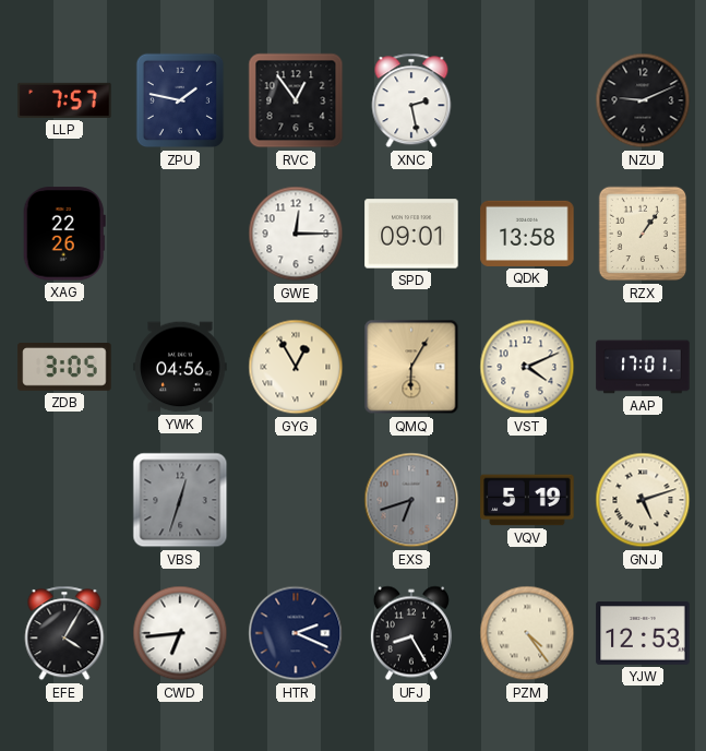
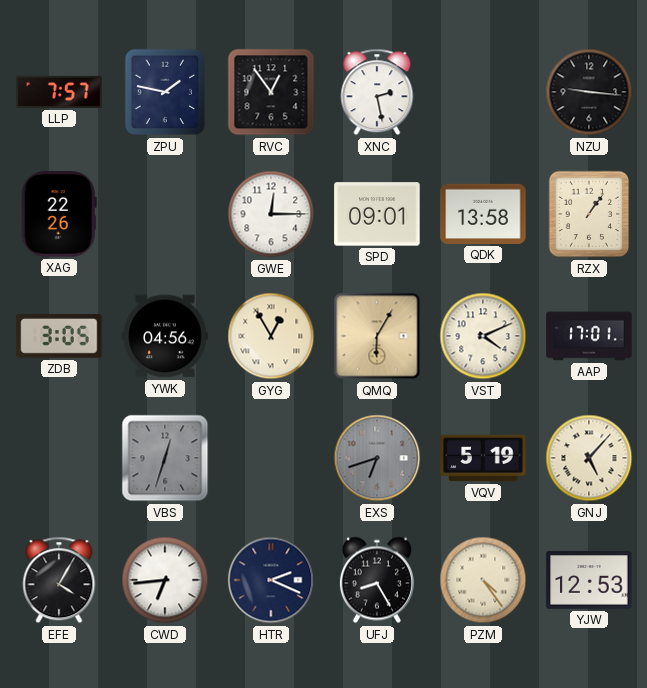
NZU: 9:11 -> 9:16 (589, 92)
GNJ: 5:12 -> 5:07 (589, 458)
